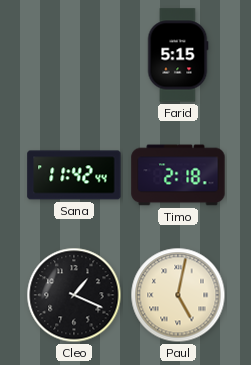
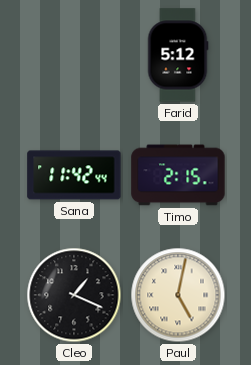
Farid: 5:15 -> 5:12 (178, 55)
Timo: 2:18 -> 2:15 (178, 175)
